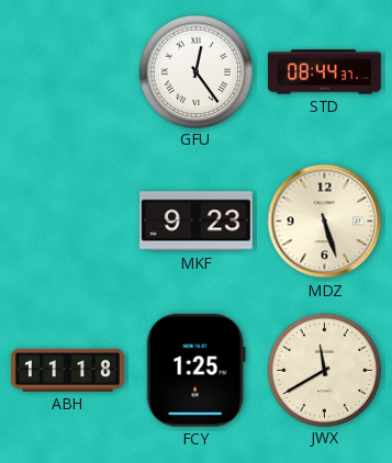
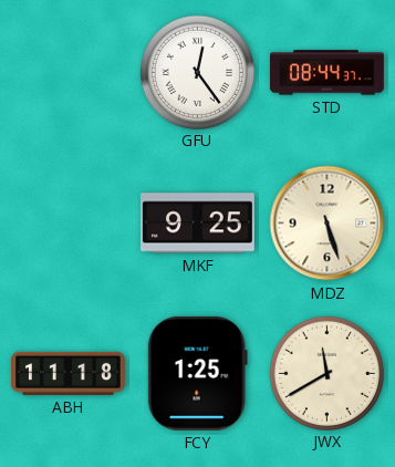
MKF: 9:23 -> 9:25 (197, 224)
